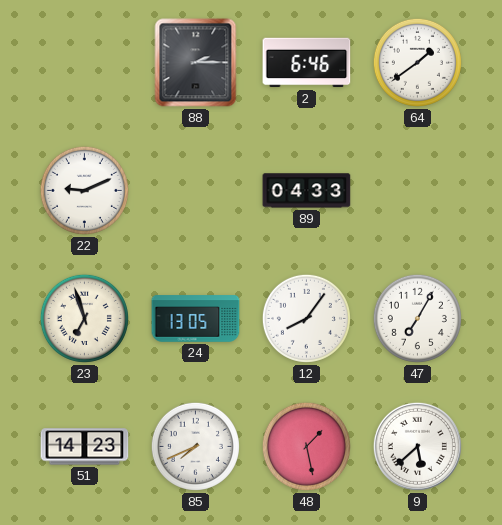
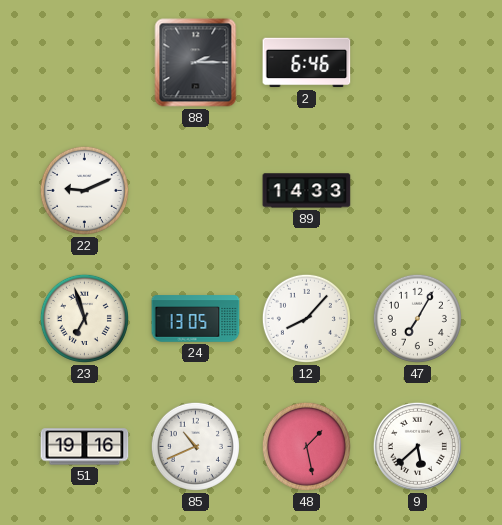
64: 1:39 -> none (417, 62)
89: 04:33 -> 14:33 (307, 191)
12: 8:06 -> 8:07 (306, 318)
51: 14:23 -> 19:16 (85, 447)
85: 7:41 -> 10:41 (195, 446)
